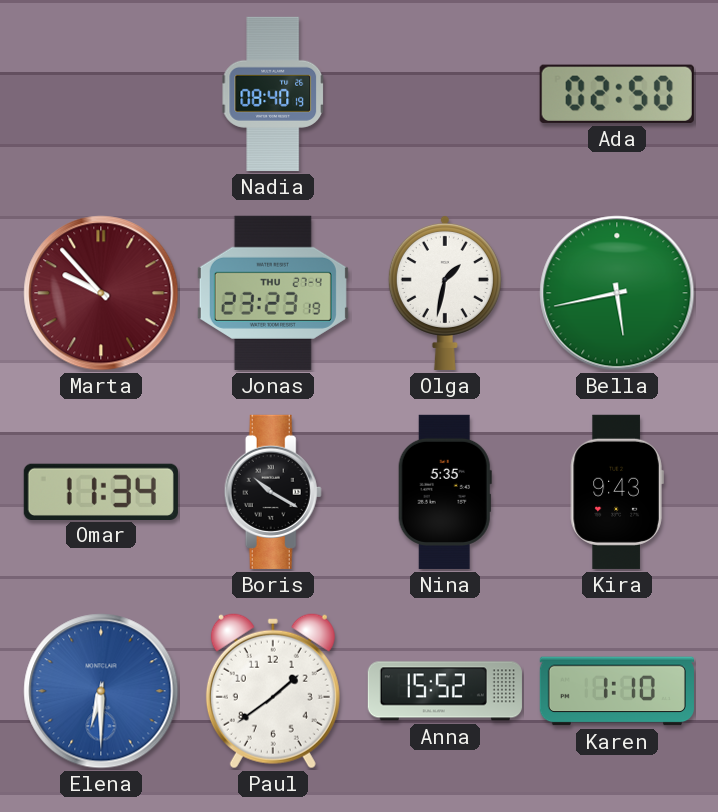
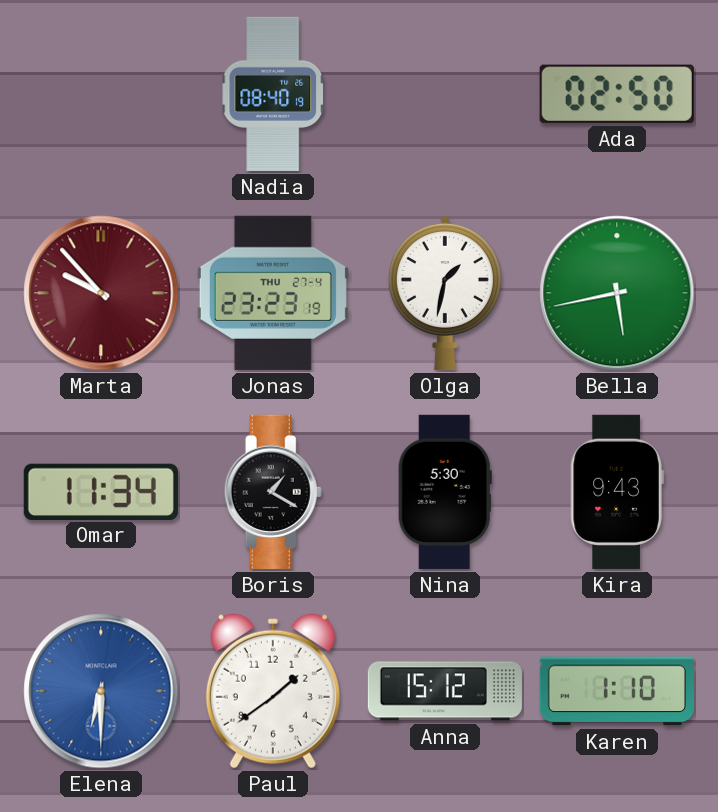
Boris: 10:20 -> 1:20 (273, 492)
Nina: 5:35 -> 5:30 (445, 492)
Anna: 15:52 -> 15:12 (445, 691)
